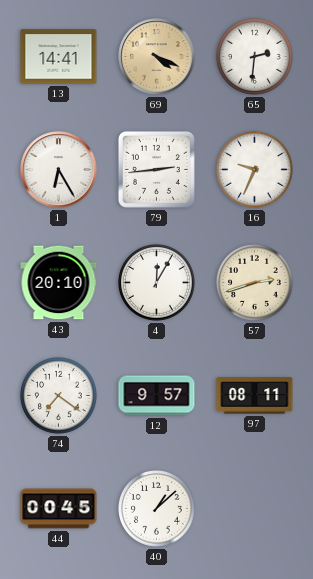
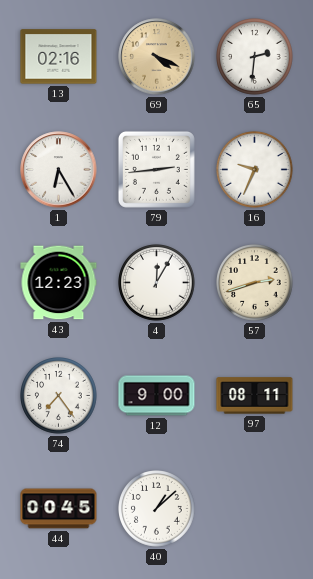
13: 14:41 -> 02:16 (59, 57)
43: 20:10 -> 12:23 (59, 283)
74: 7:21 -> 7:24 (59, 396)
12: 9:57 -> 9:00 (157, 396)
